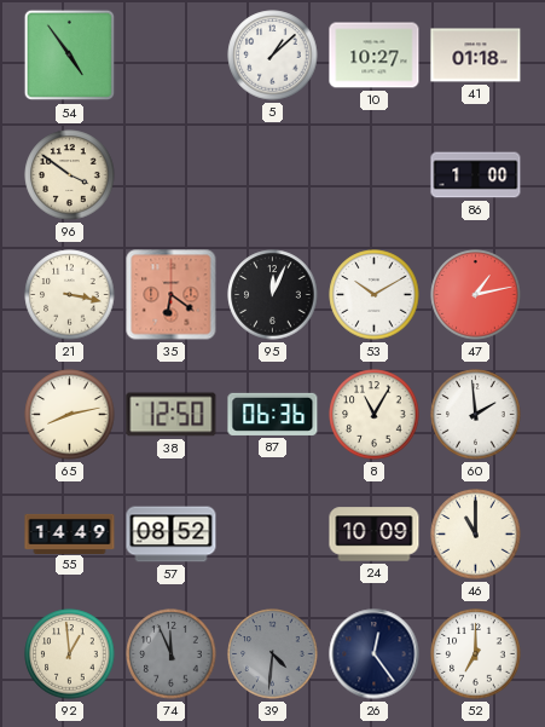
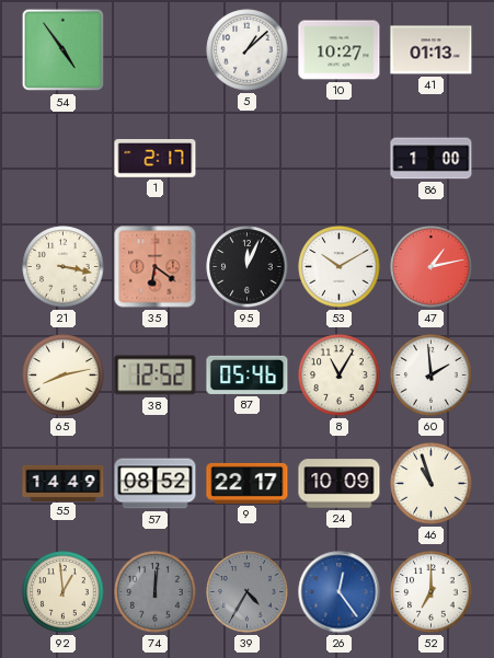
41: 01:18 -> 01:13 (432, 50)
96: 3:51 -> none (70, 175)
1: none -> 2:17 (156, 159)
38: 12:50 -> 12:52 (156, 376)
87: 06:36 -> 05:46 (248, 374)
9: none -> 22:17 (248, 483)
46: 11:00 -> 10:57 (432, 484)
74: 11:56 -> 12:01 (156, 592)
39: 4:31 -> 4:35 (248, 592)
26 dial: navy -> blue (340, 592)
